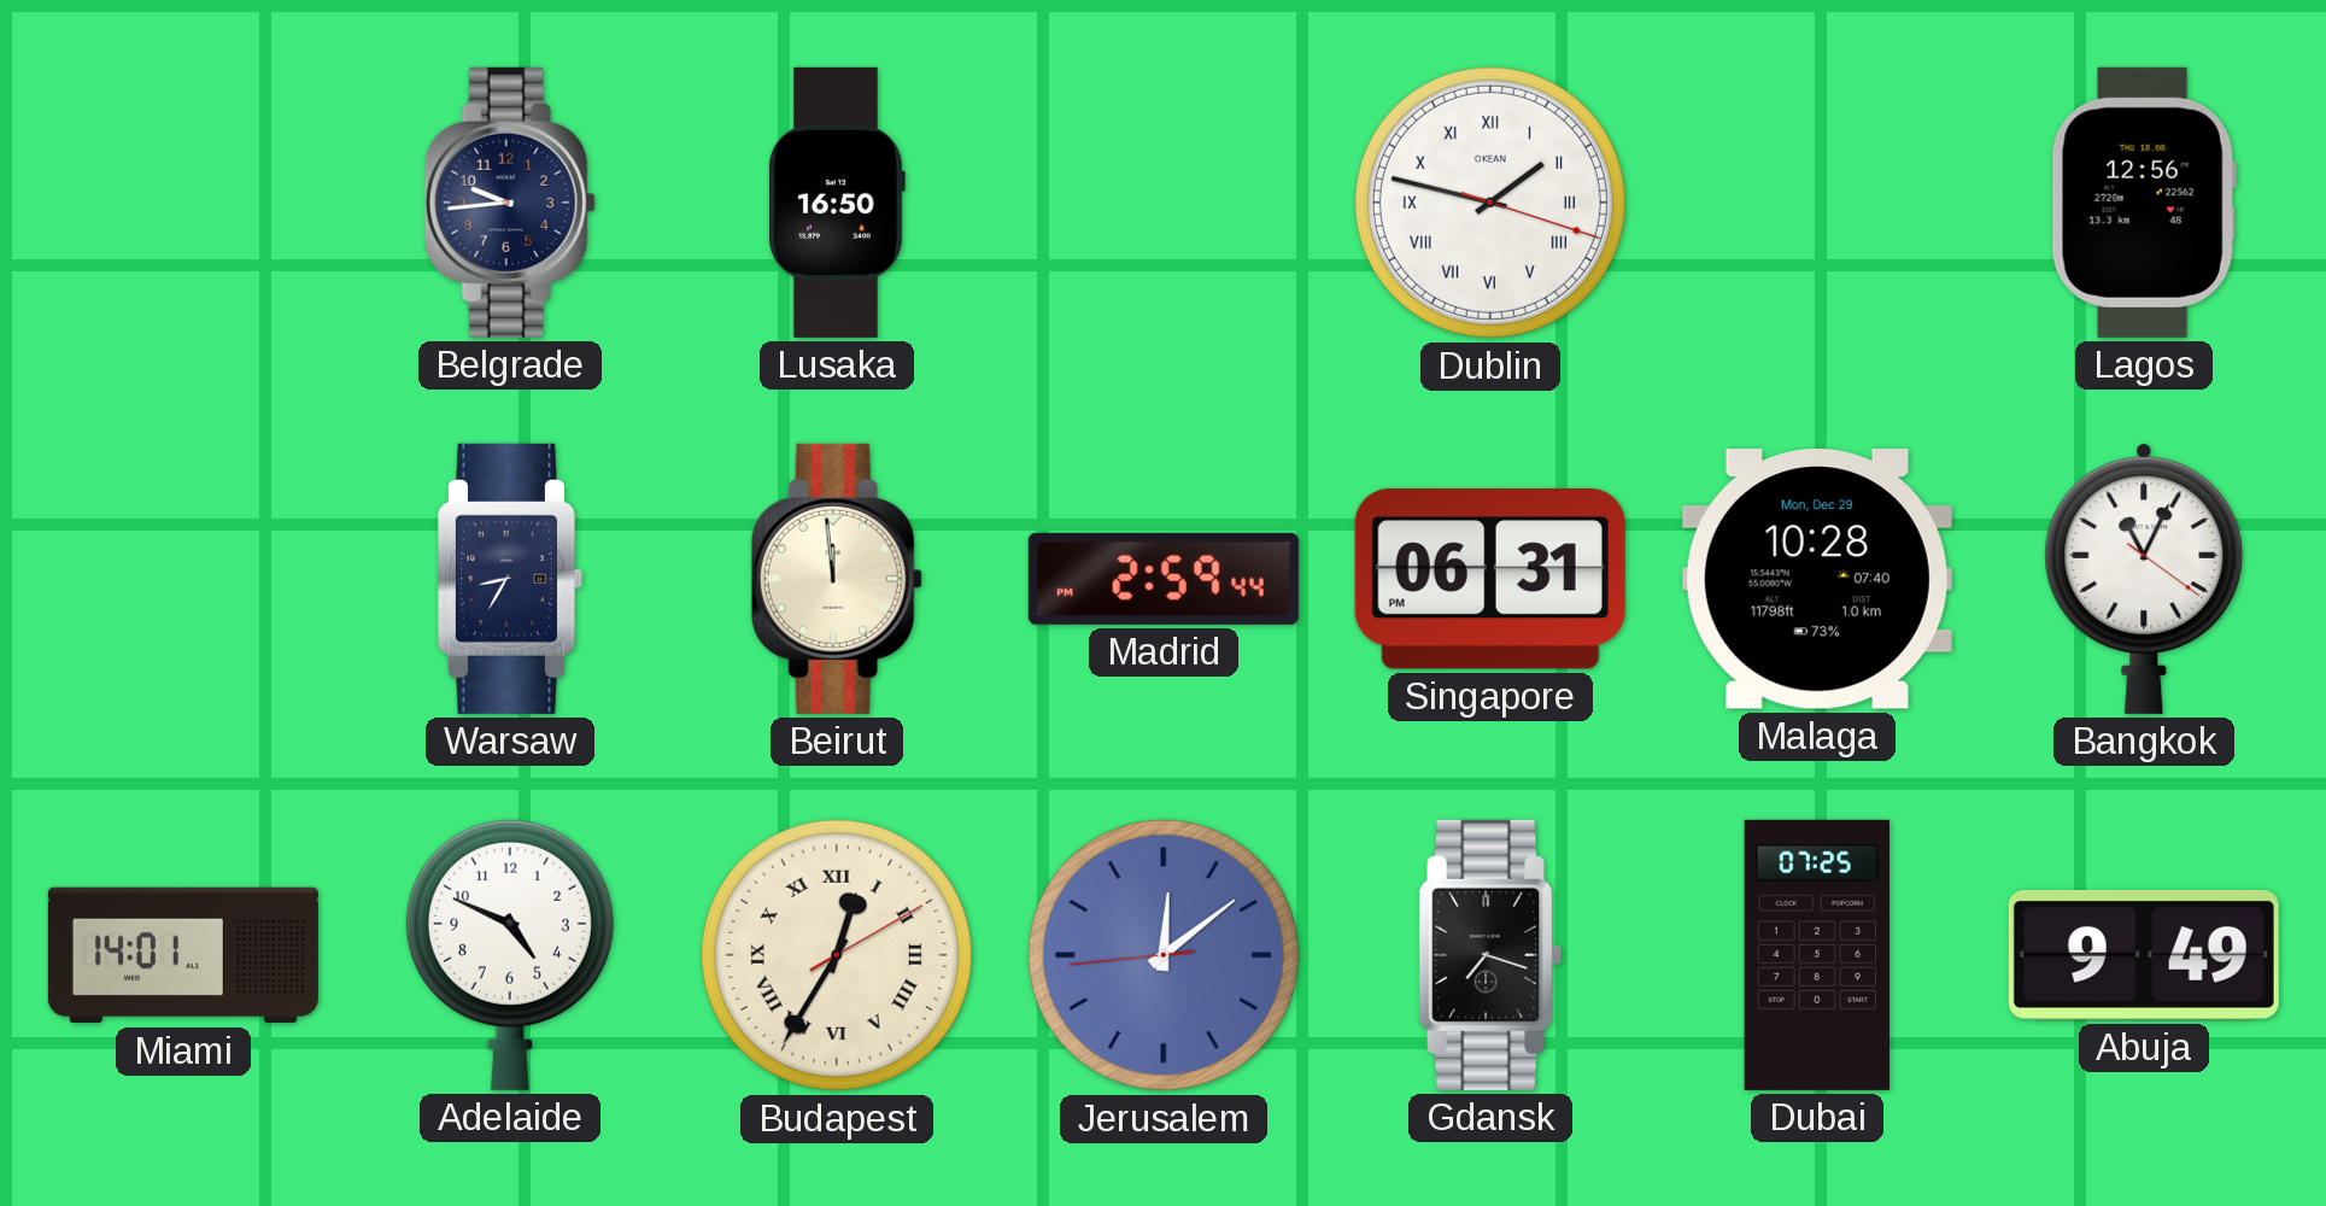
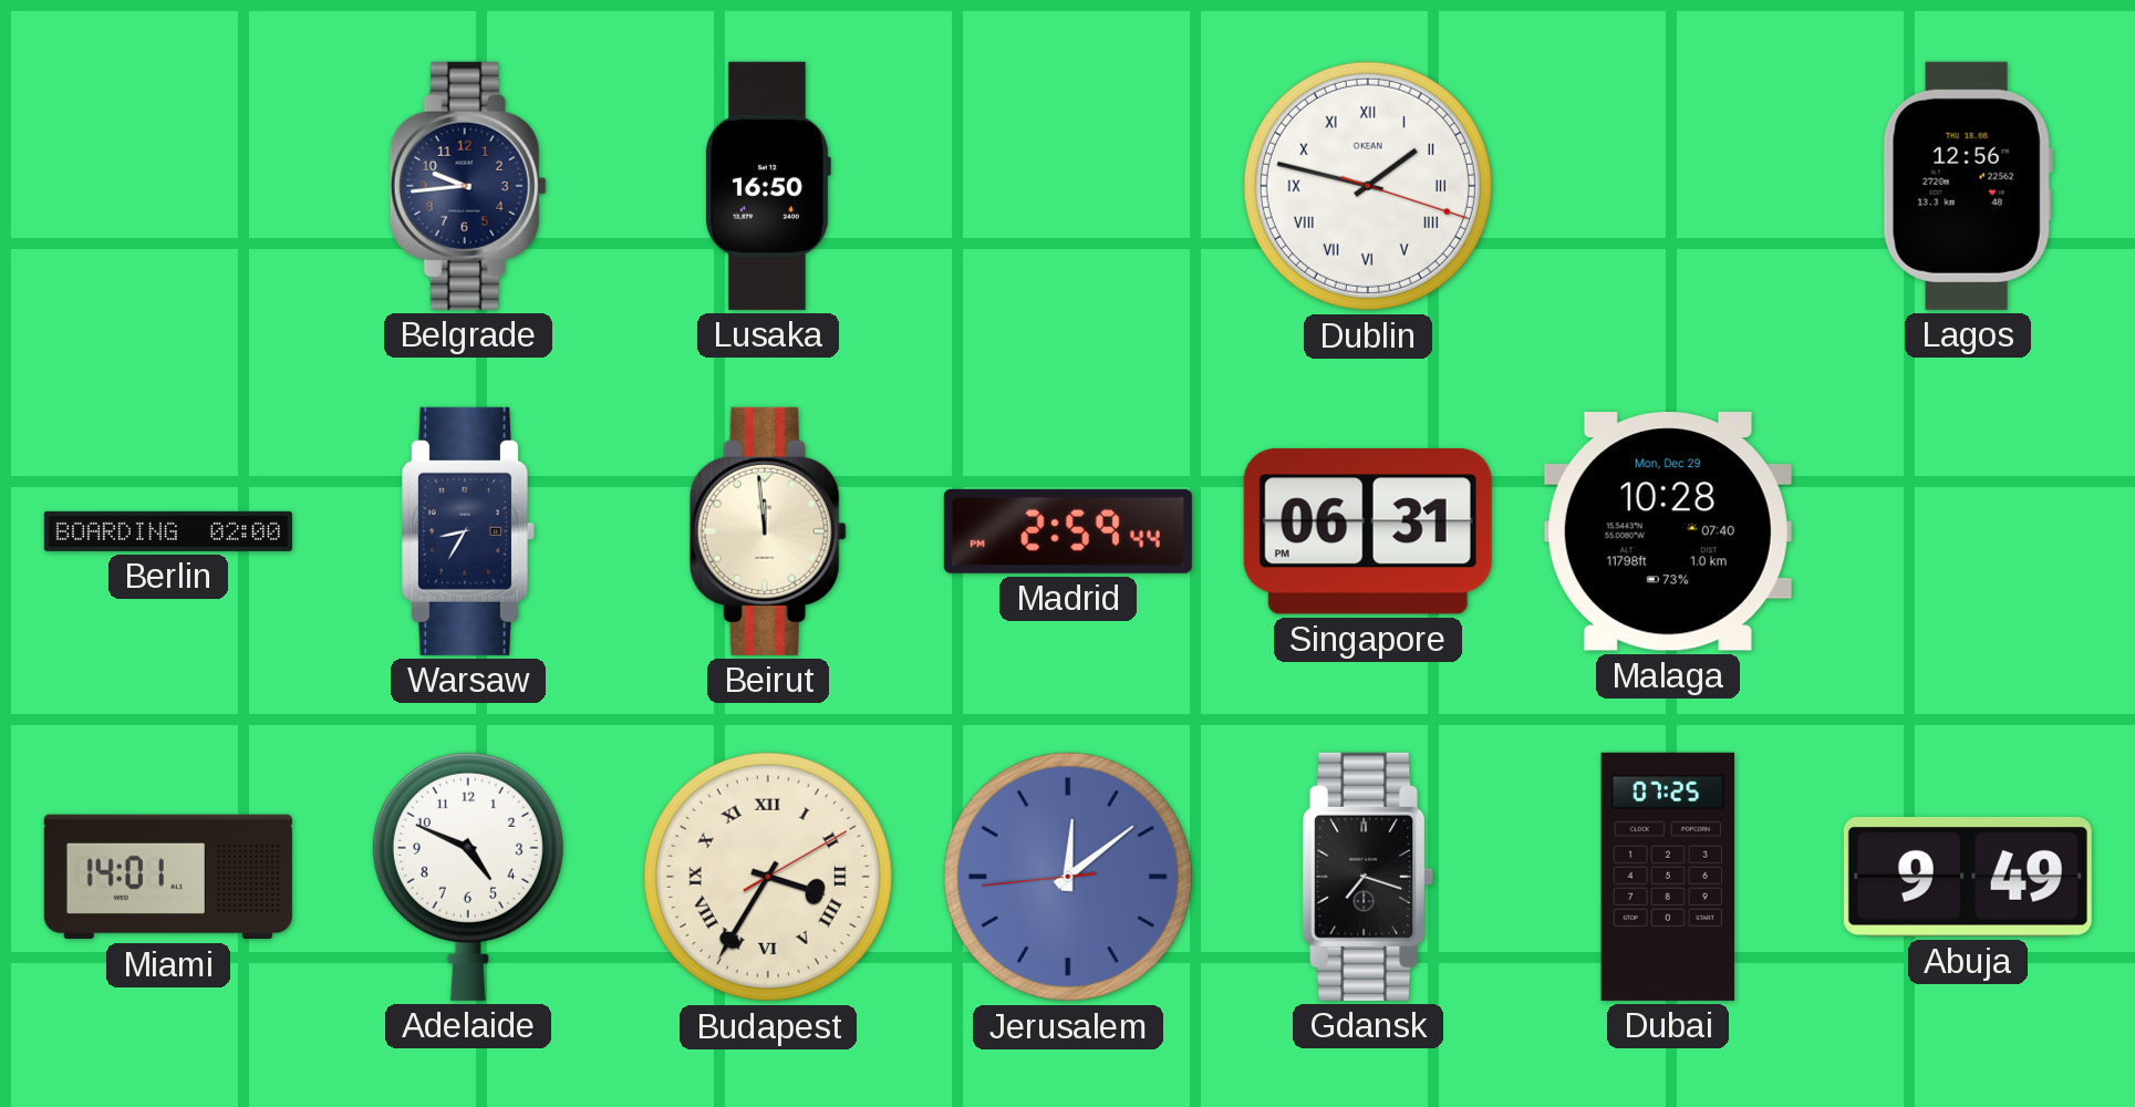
Berlin: none -> 02:00 (168, 531)
Bangkok: 11:04 -> none (2144, 579)
Budapest: 12:35 -> 3:35 (768, 877)
